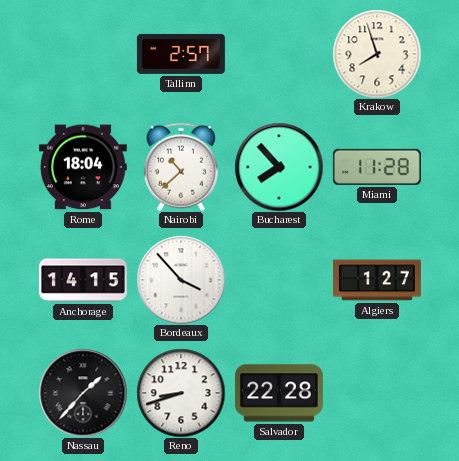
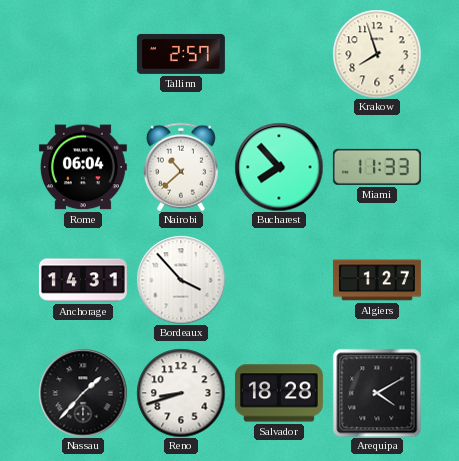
Rome: 18:04 -> 06:04 (83, 167)
Miami: 11:28 -> 11:33 (377, 167)
Anchorage: 14:15 -> 14:31 (83, 280)
Salvador: 22:28 -> 18:28 (279, 393)
Arequipa: none -> 4:10 (377, 393)
